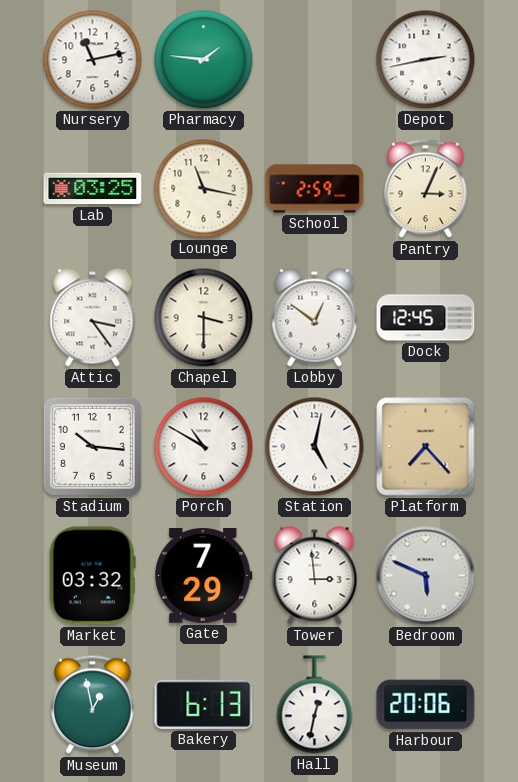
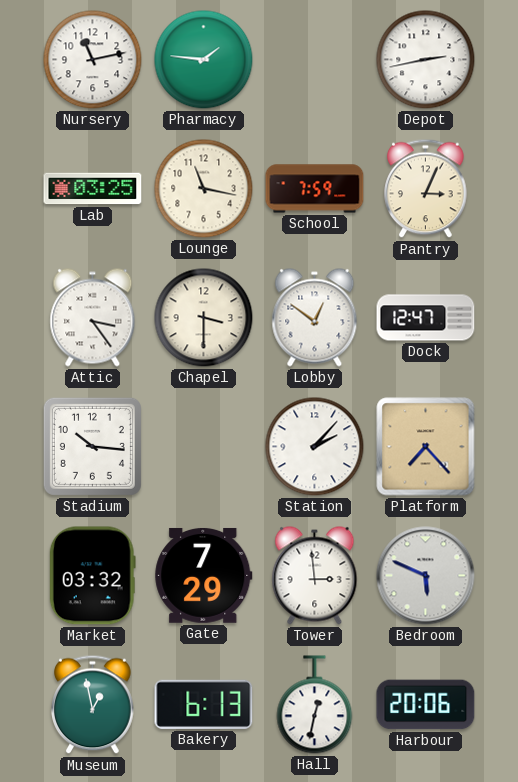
School: 2:59 -> 7:59 (315, 189)
Dock: 12:45 -> 12:47 (426, 318)
Porch: 10:50 -> none (204, 447)
Station: 5:02 -> 2:07 (315, 447)
